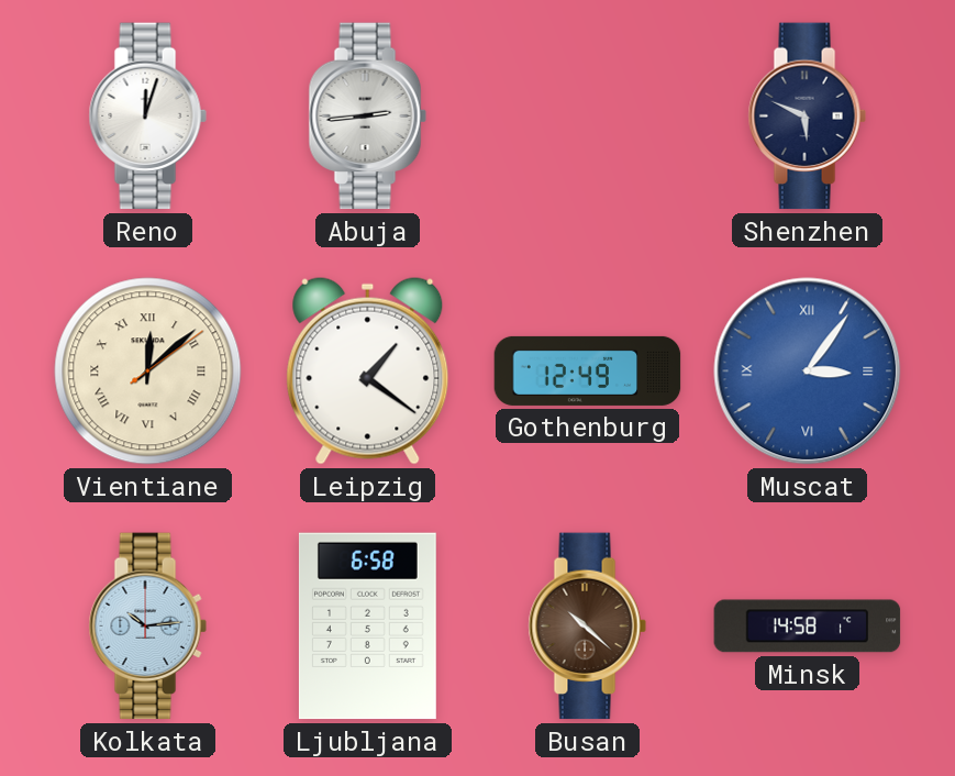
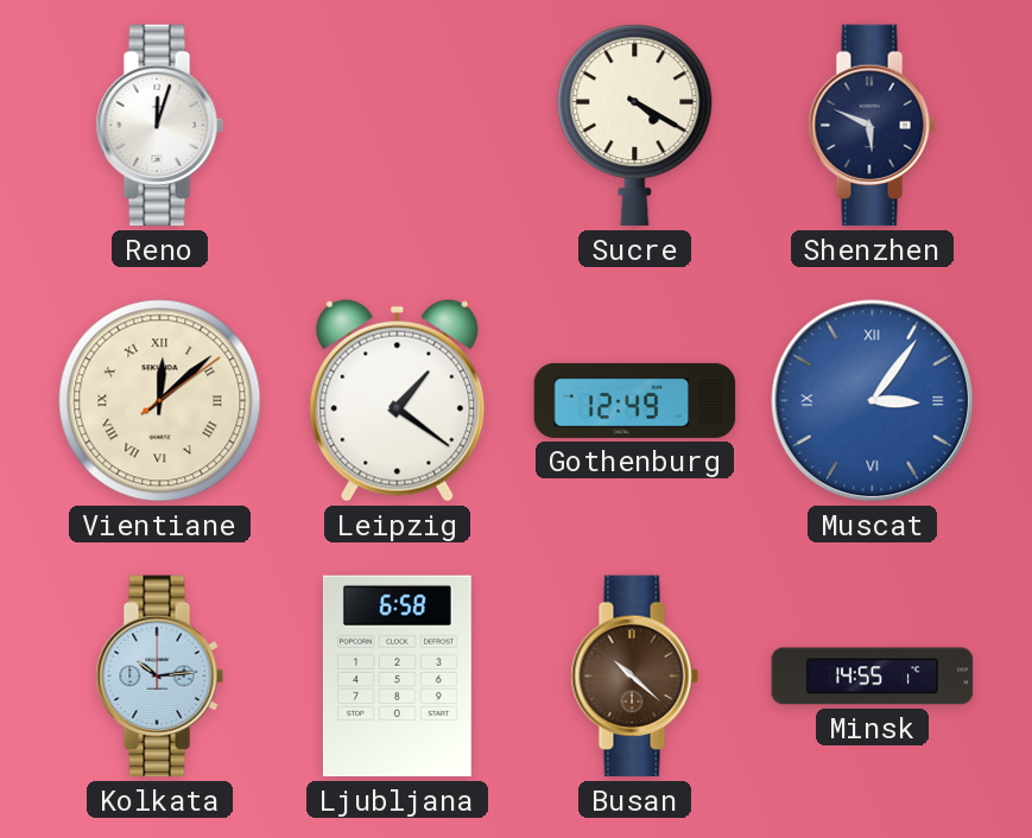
Abuja: 2:44 -> none (367, 117)
Sucre: none -> 4:20 (635, 126)
Minsk: 14:58 -> 14:55 (873, 677)
